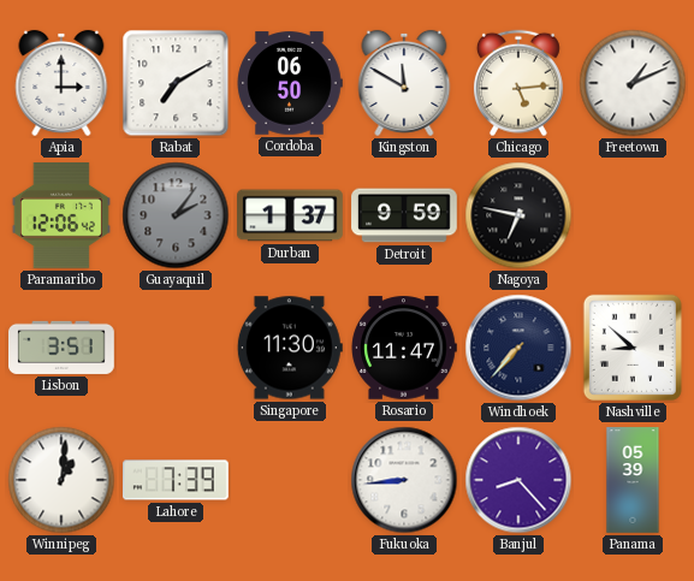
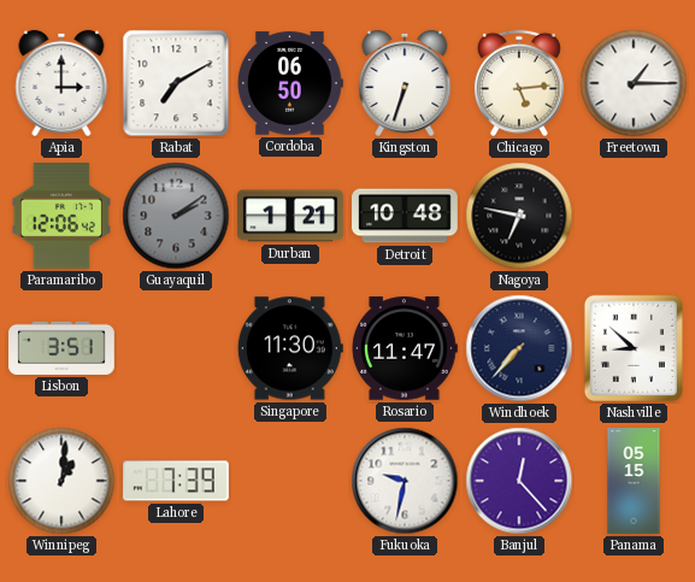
Kingston: 11:50 -> 6:33 (405, 83)
Freetown: 1:11 -> 1:15 (634, 83)
Guayaquil: 2:06 -> 2:09 (176, 216)
Durban: 1:37 -> 1:21 (290, 216)
Detroit: 9:59 -> 10:48 (405, 216)
Fukuoka: 8:44 -> 9:32 (405, 481)
Banjul: 8:23 -> 12:23 (519, 481)
Panama: 05:39 -> 05:15 (634, 481)
